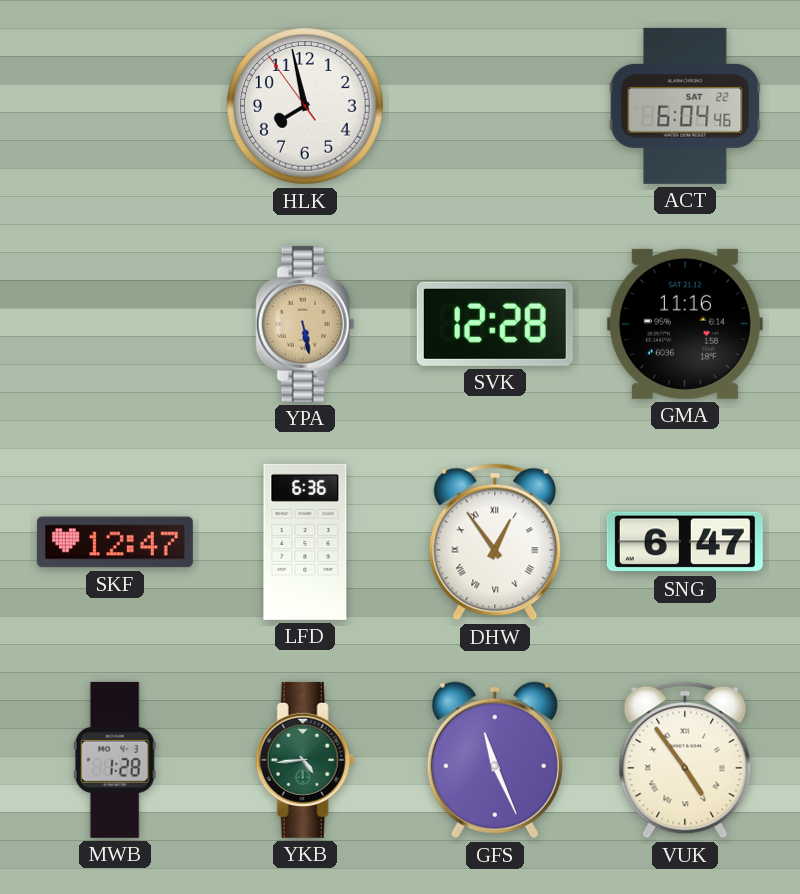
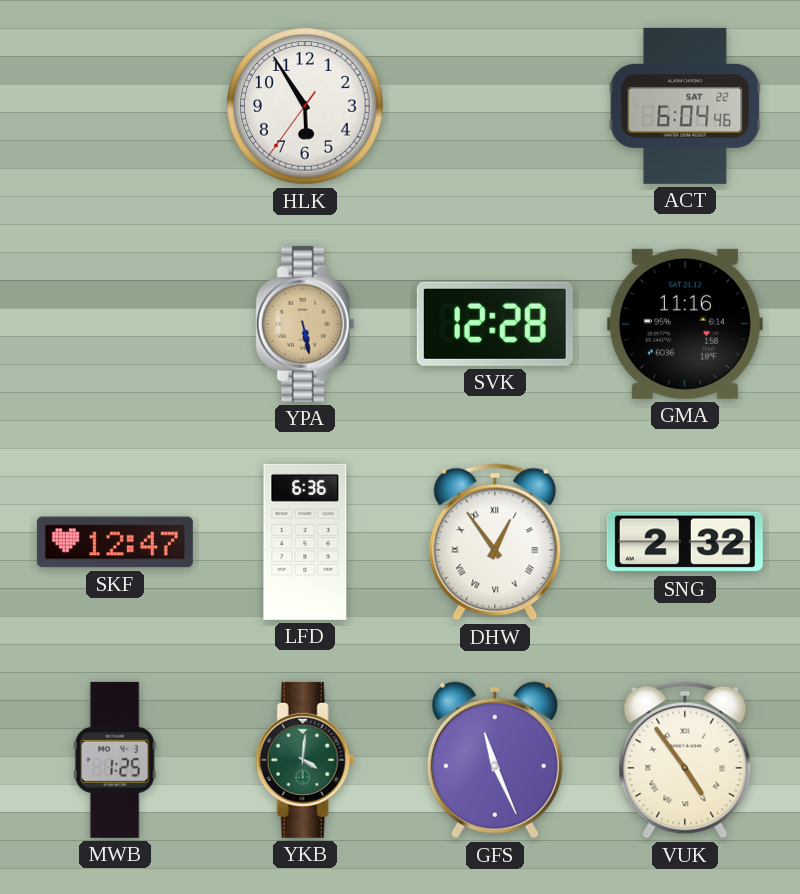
HLK: 7:57 -> 5:54 (305, 106)
SNG: 6:47 -> 2:32 (685, 542)
MWB: 1:28 -> 1:25 (115, 760)
YKB: 4:44 -> 4:01 (305, 760)
